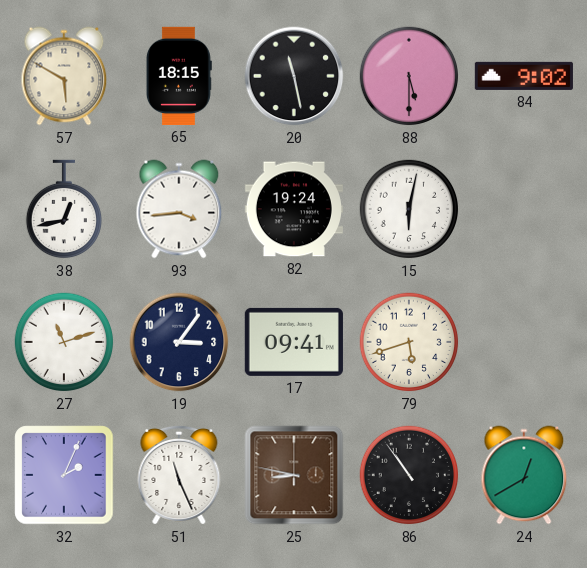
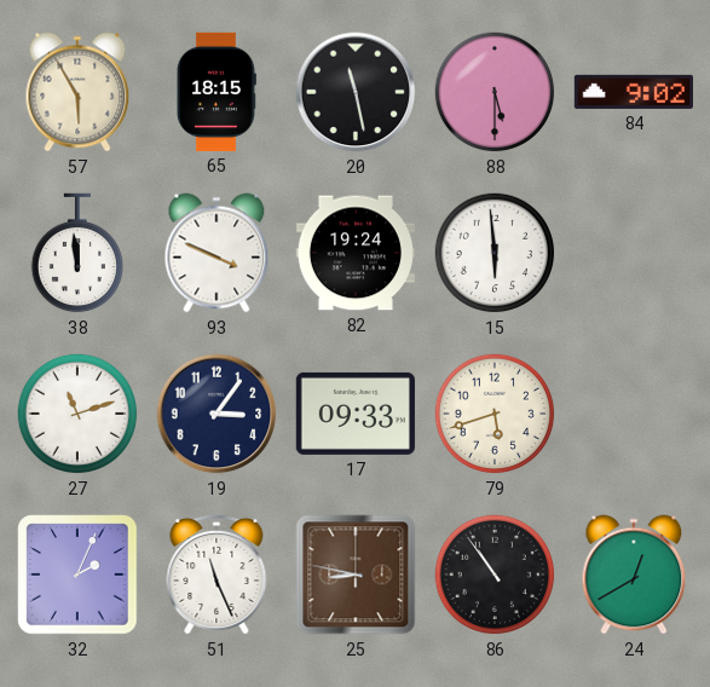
57: 5:50 -> 5:55 (77, 92)
38: 12:43 -> 11:59 (76, 253)
93: 3:44 -> 3:49 (217, 253)
15: 6:02 -> 5:59 (495, 253)
17: 09:41 -> 09:33 (356, 414)
